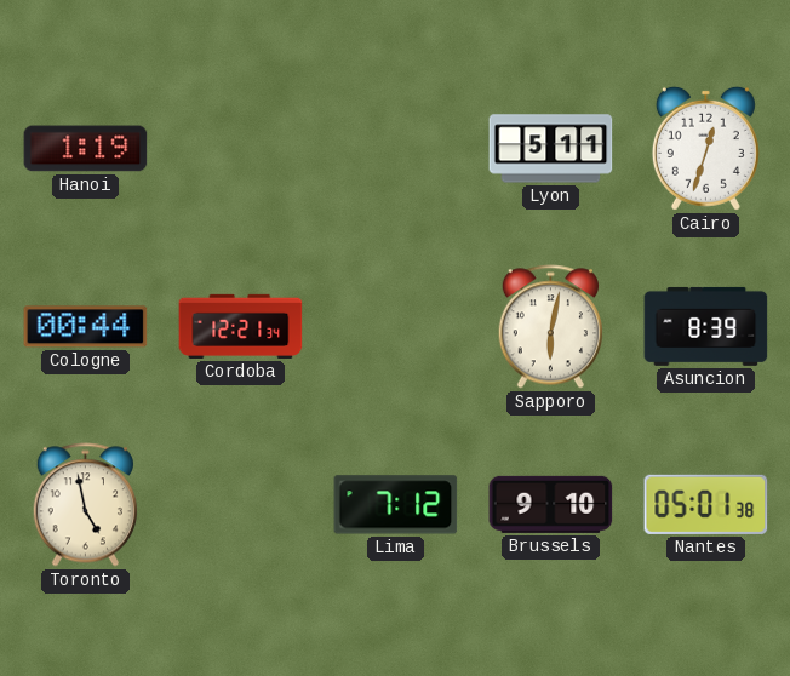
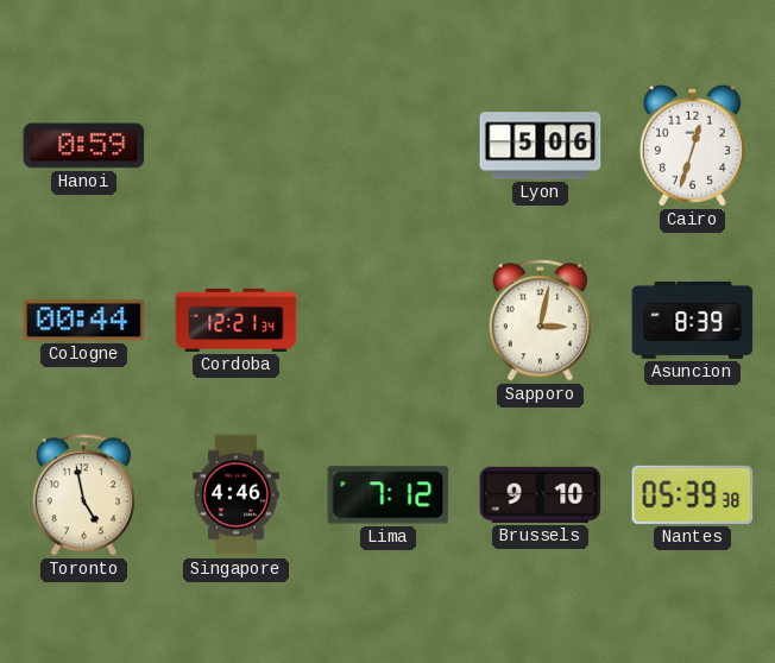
Hanoi: 1:19 -> 0:59 (84, 146)
Lyon: 5:11 -> 5:06 (541, 146)
Sapporo: 6:02 -> 3:02 (540, 321)
Singapore: none -> 4:46 (237, 495)
Nantes: 05:01 -> 05:39 (693, 494)
